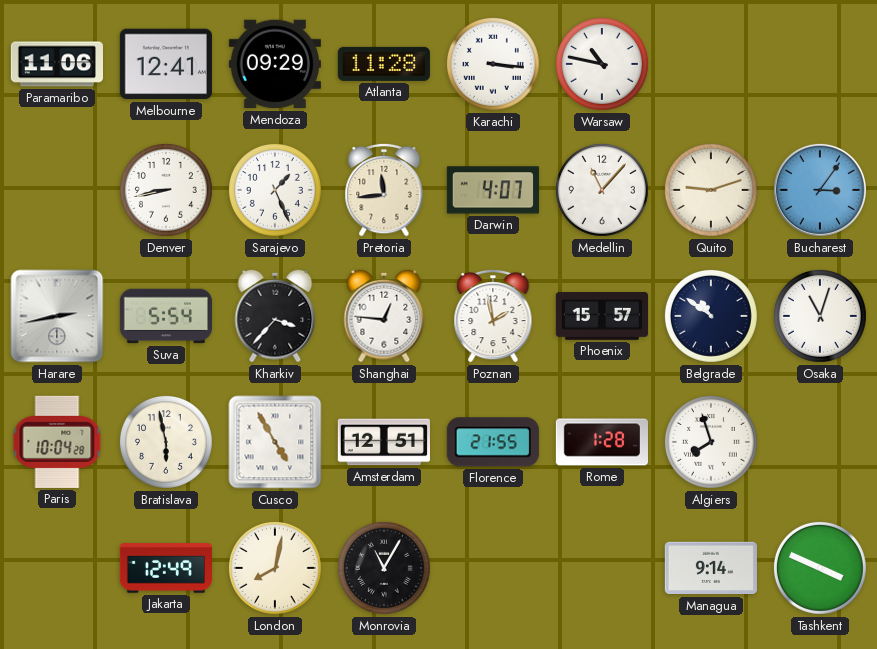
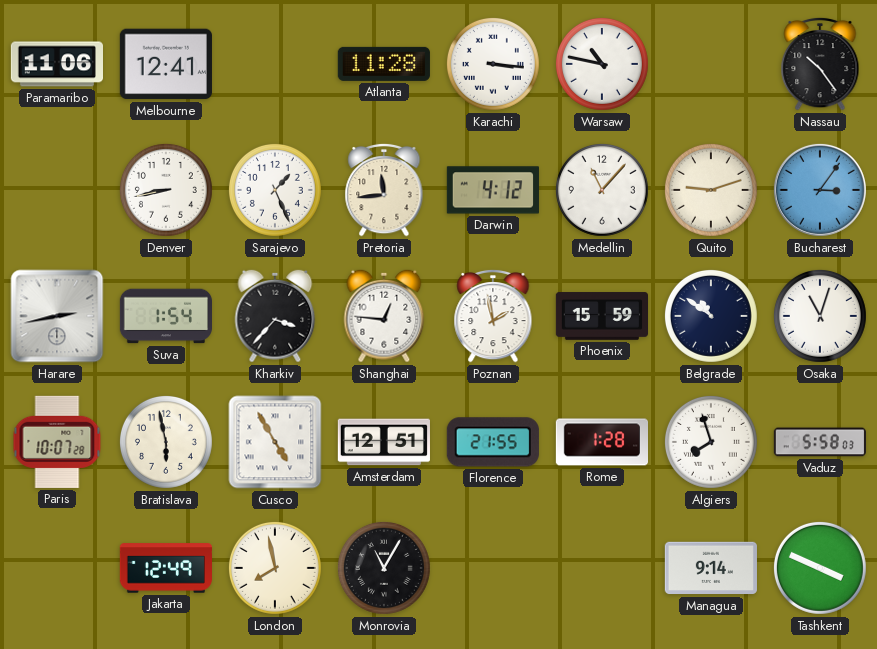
Mendoza: 09:29 -> none (275, 64)
Nassau: none -> 10:24 (820, 64)
Darwin: 4:07 -> 4:12 (493, 190)
Suva: 5:54 -> 1:54 (165, 316)
Phoenix: 15:57 -> 15:59 (601, 316)
Paris: 10:04 -> 10:07 (57, 442)
Vaduz: none -> 5:58 (820, 442)
London: 8:02 -> 7:58 (275, 568)
